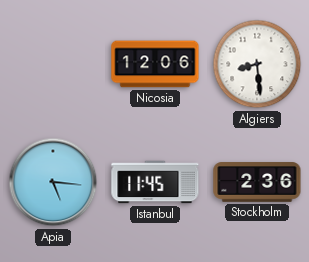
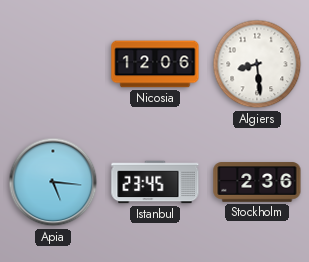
Istanbul: 11:45 -> 23:45 (155, 182)
